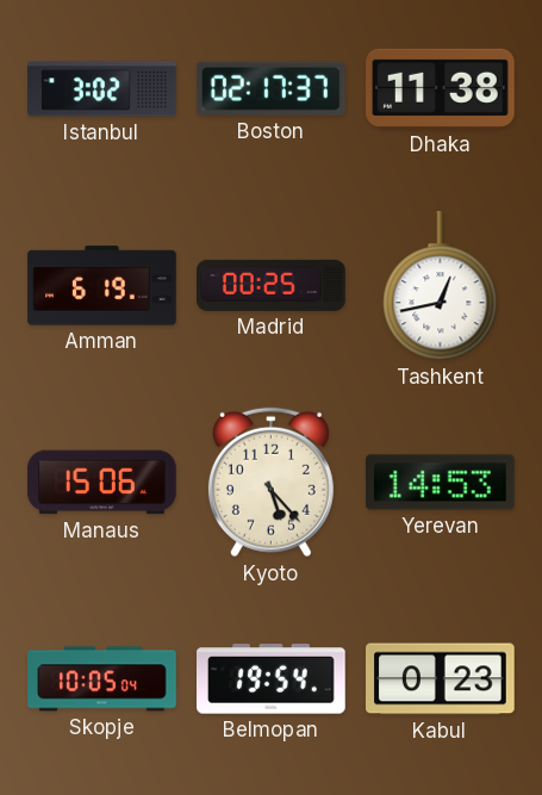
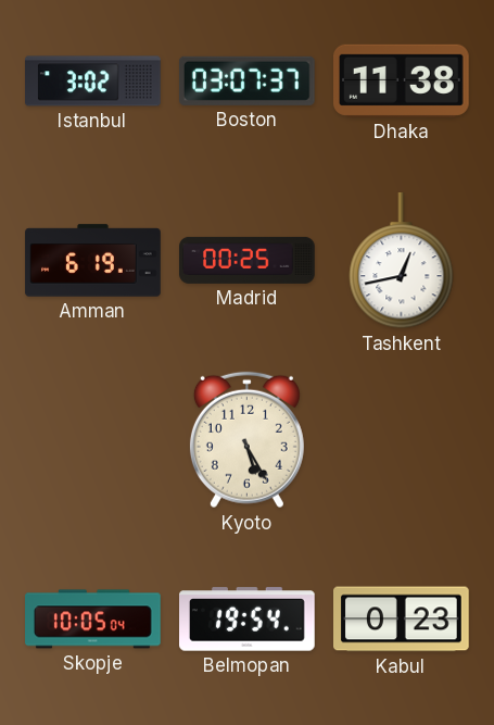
Boston: 02:17 -> 03:07 (246, 80)
Manaus: 15:06 -> none (102, 483)
Kyoto: 5:23 -> 5:25 (246, 440)
Yerevan: 14:53 -> none (441, 483)
